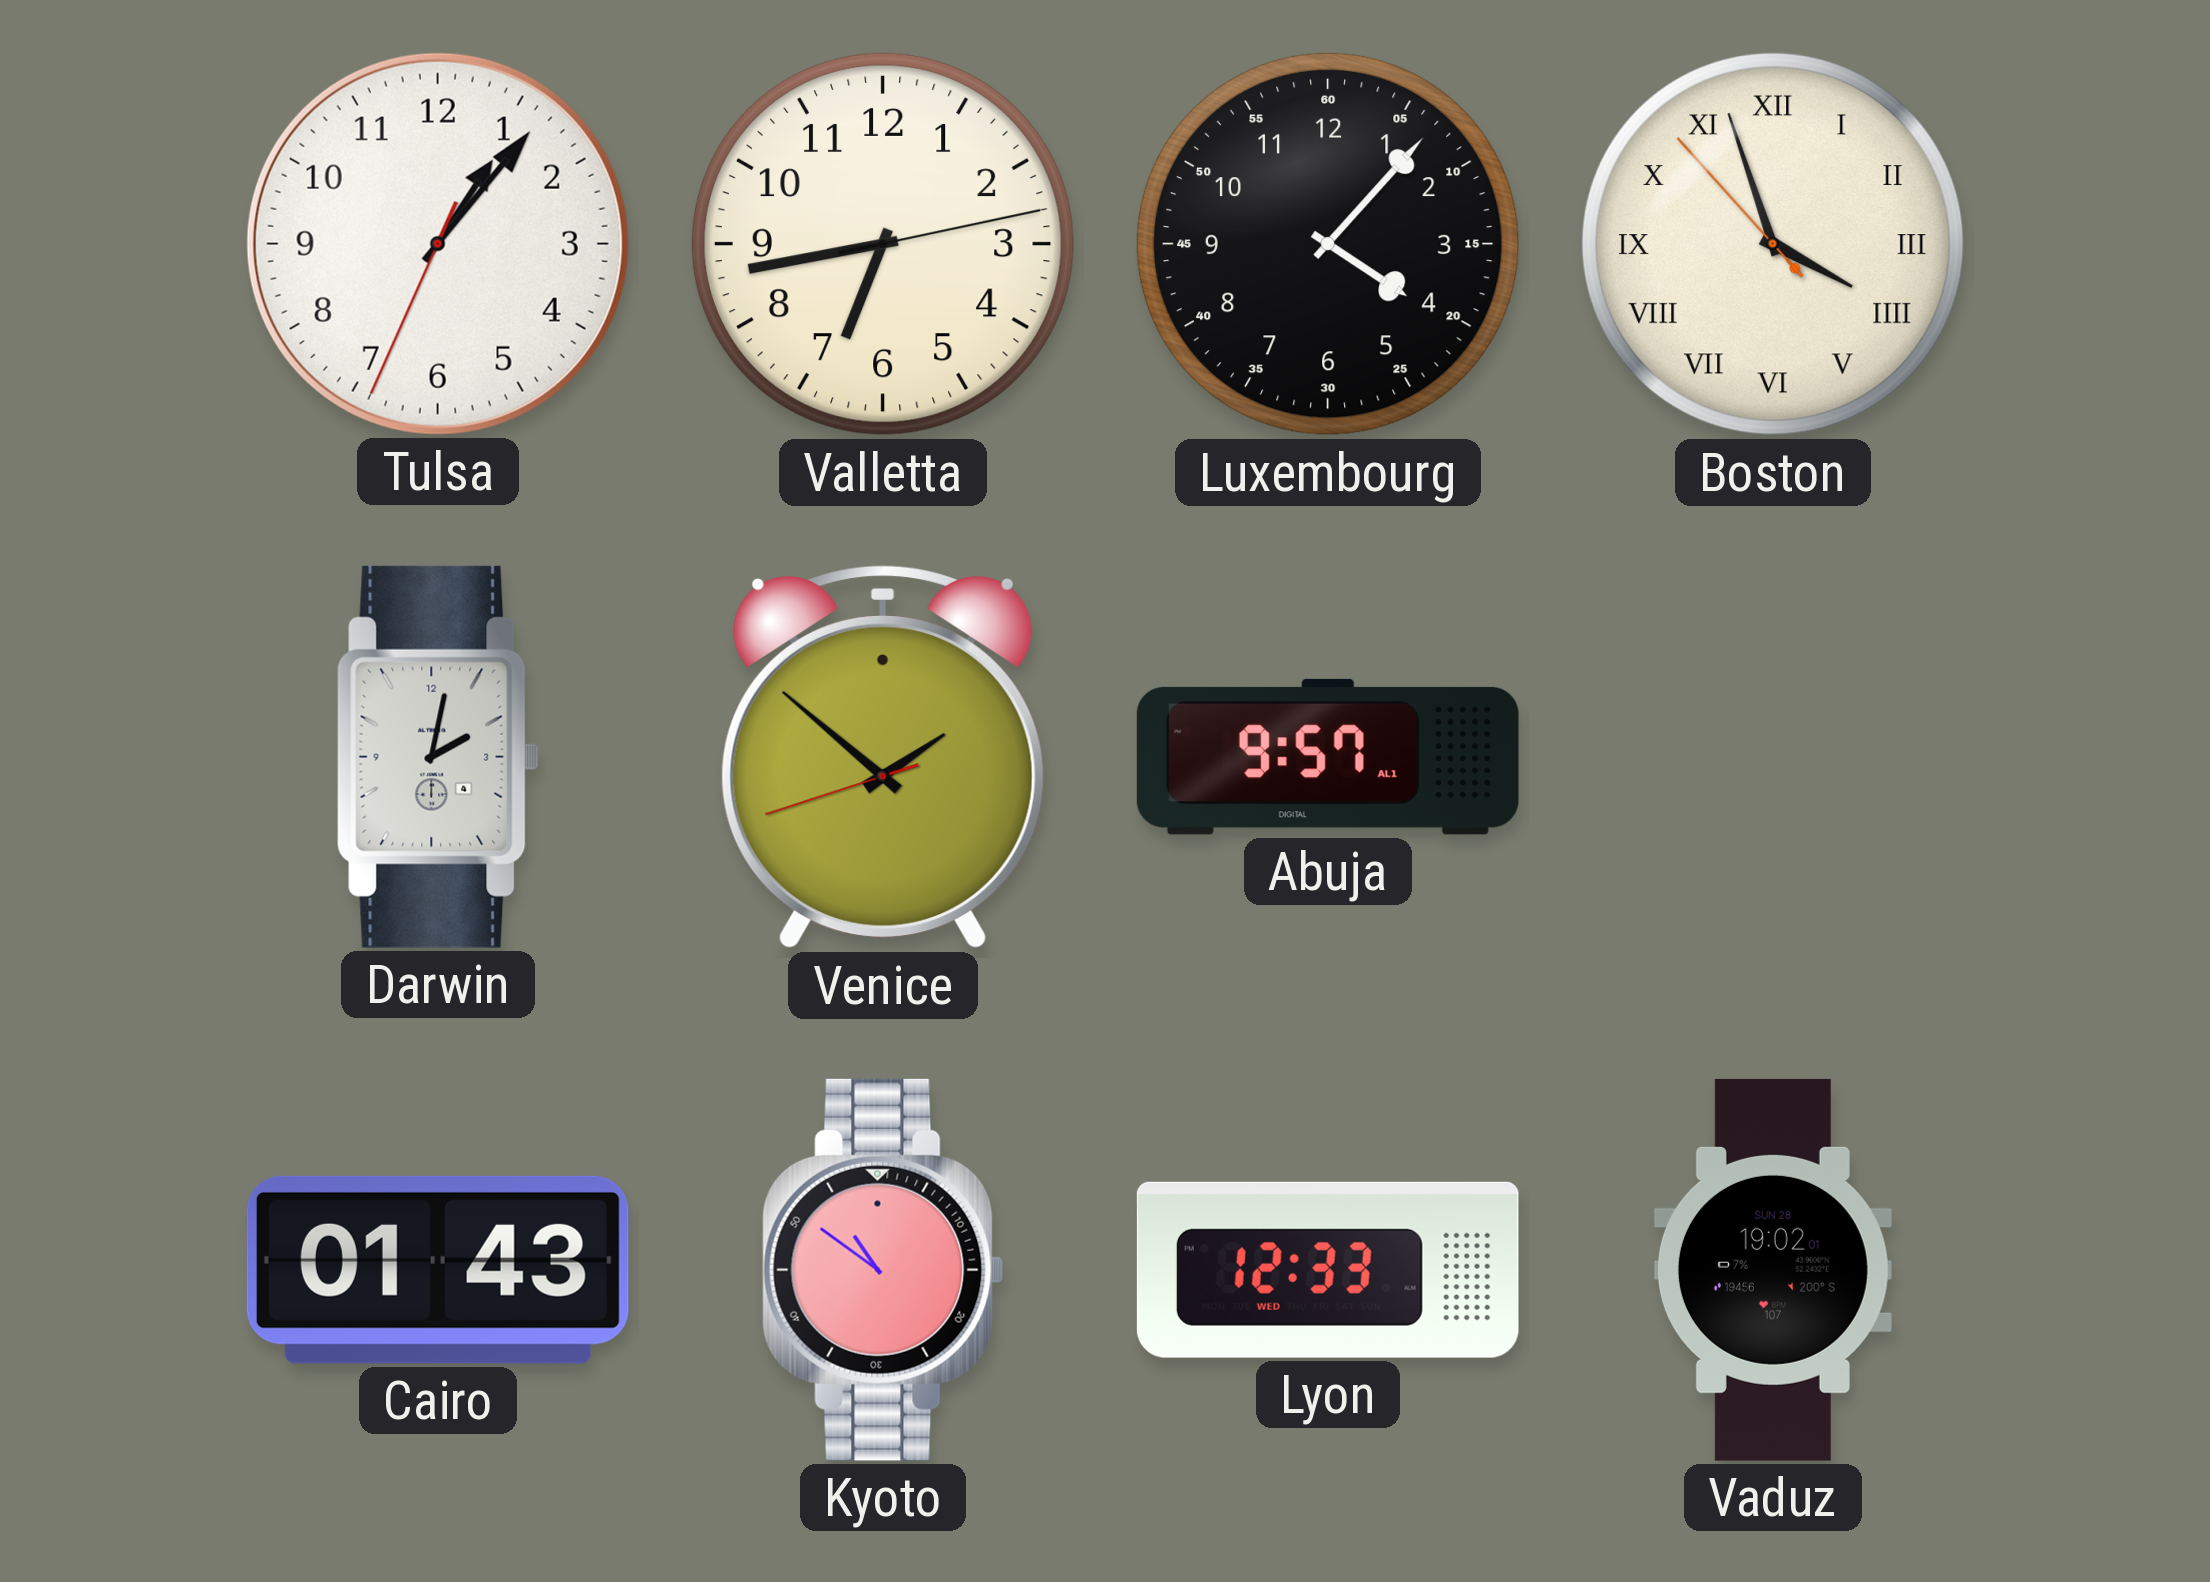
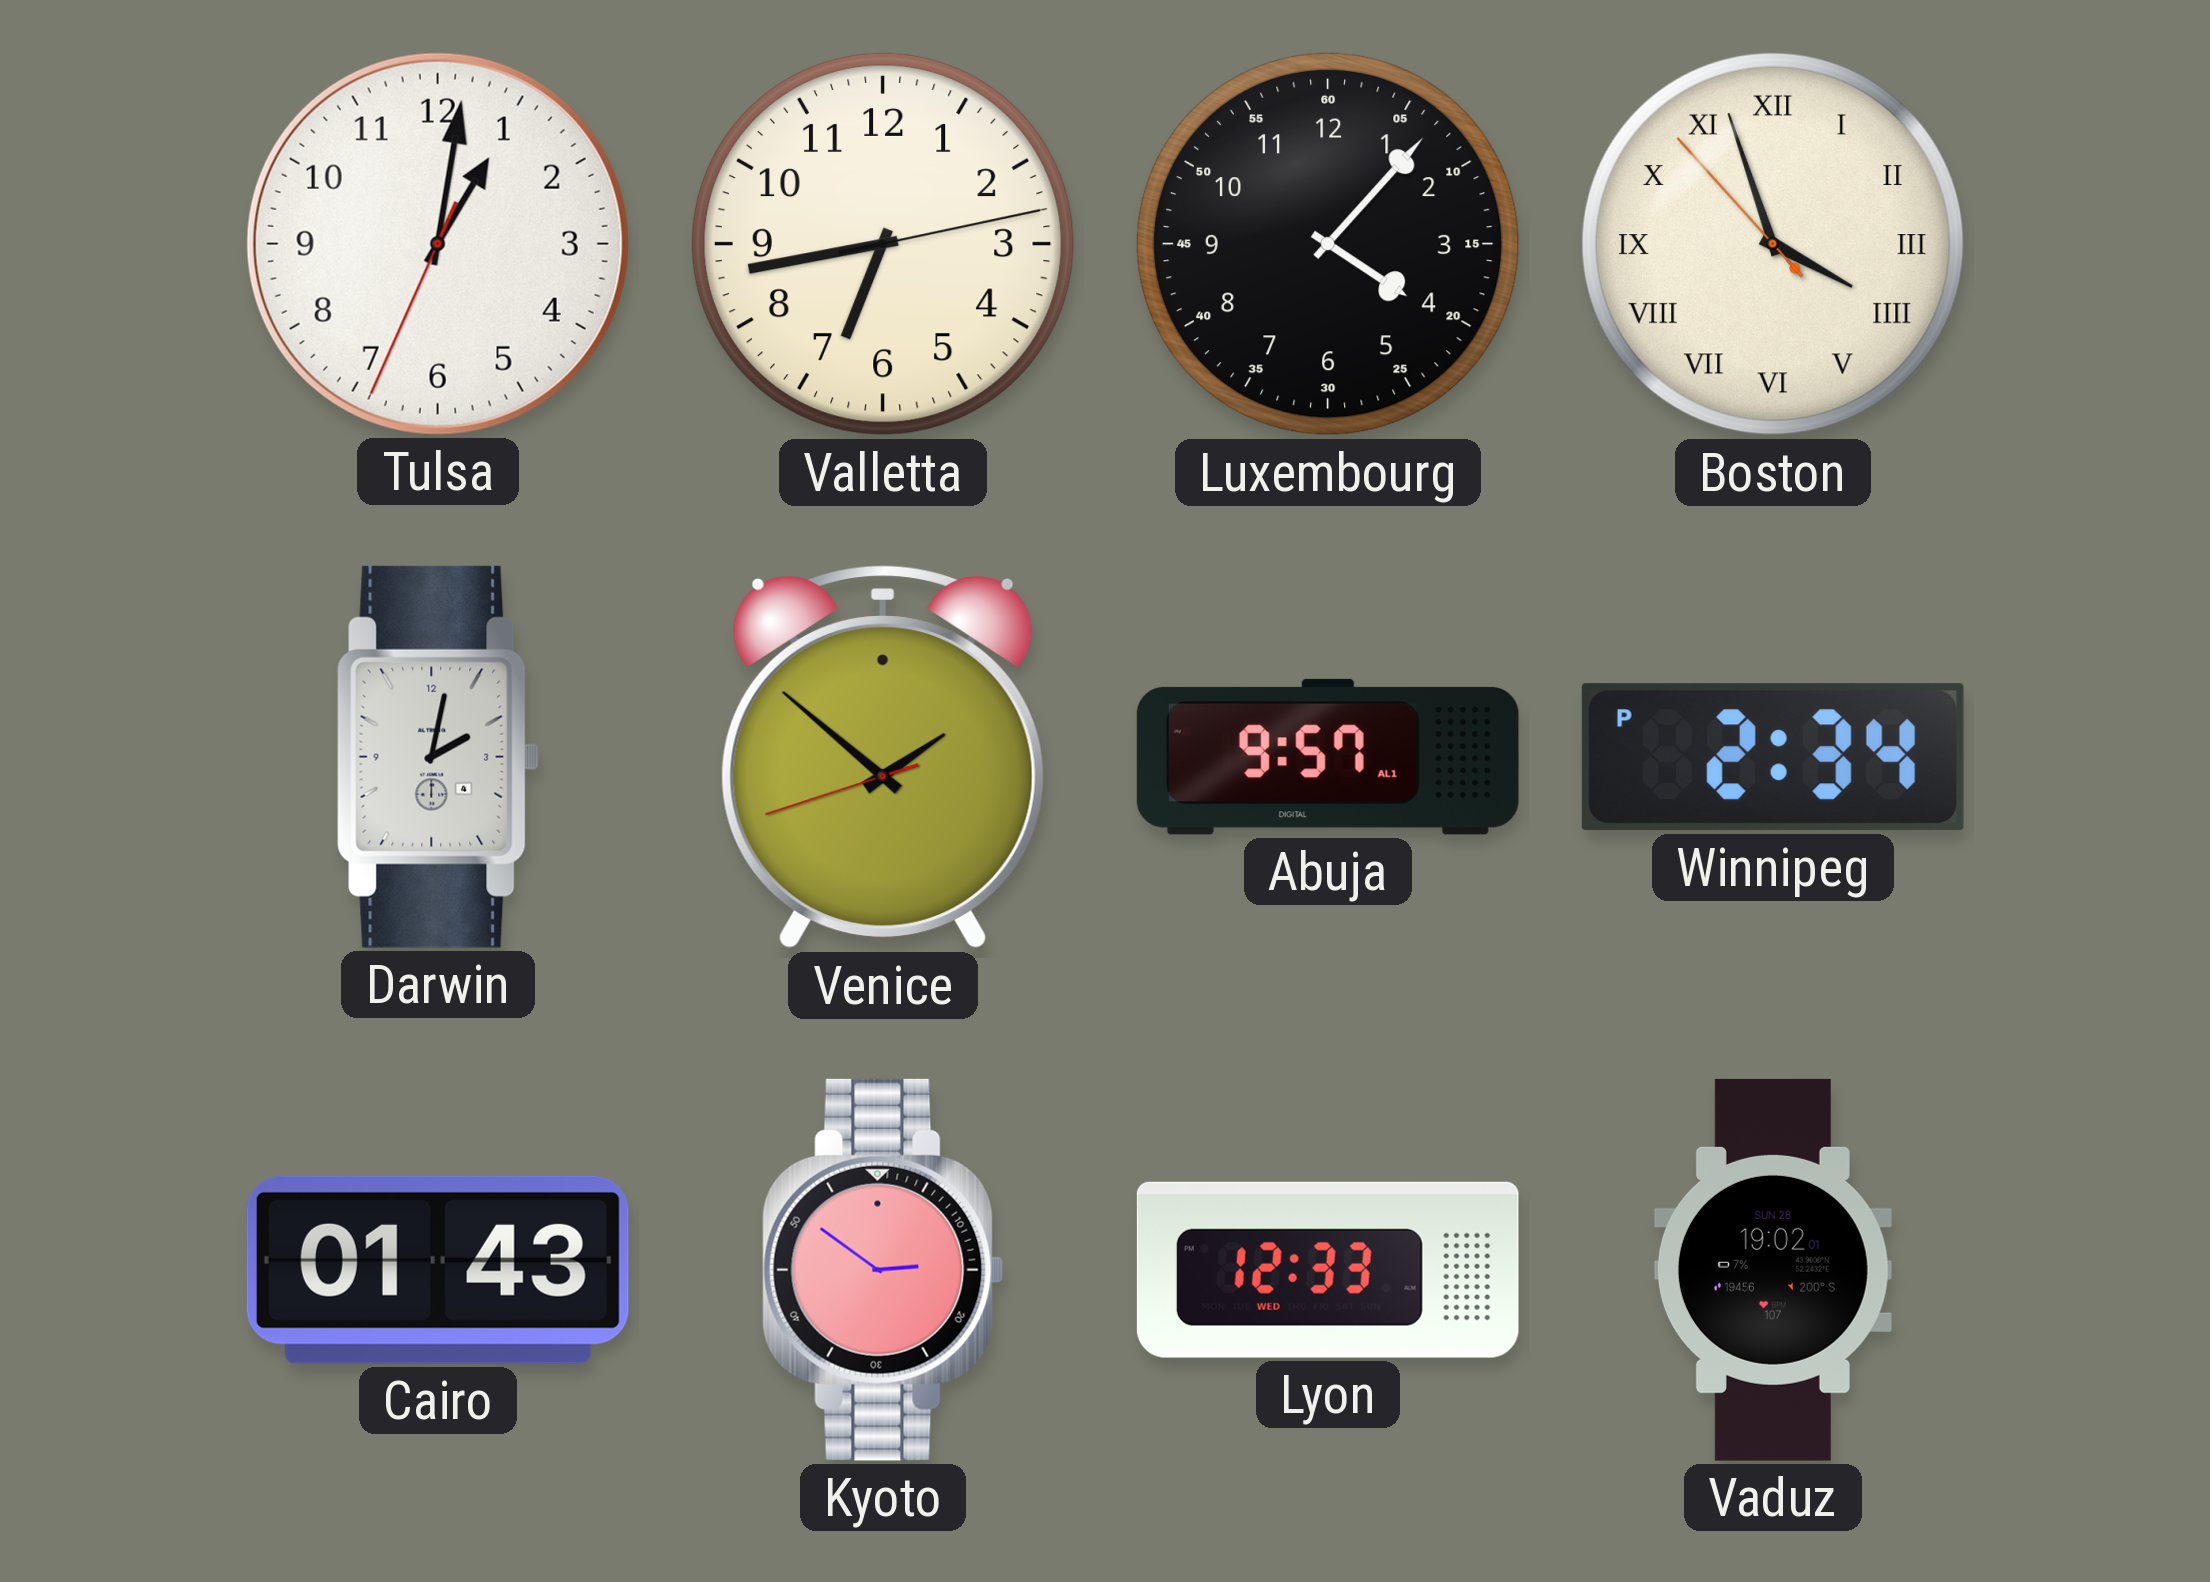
Tulsa: 1:06 -> 1:01 (438, 244)
Winnipeg: none -> 2:34 (1773, 757)
Kyoto: 10:51 -> 2:51 (883, 1270)
